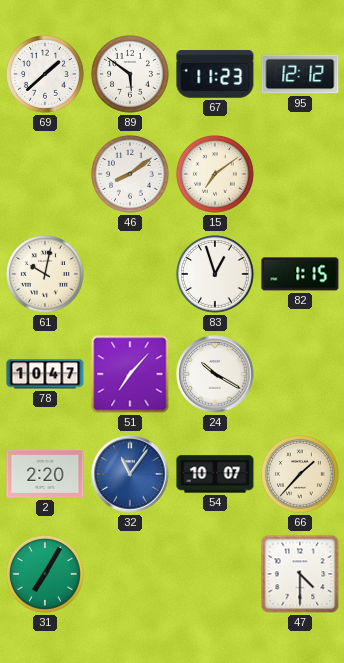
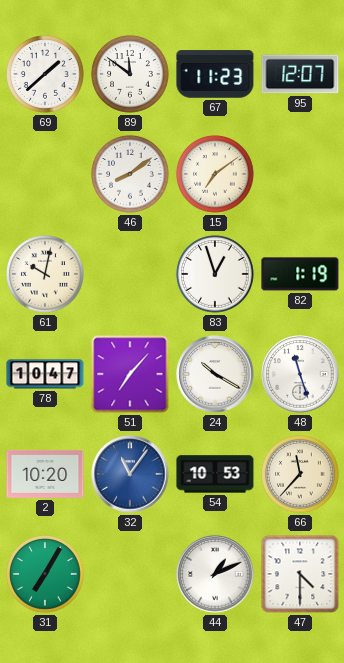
89: 5:51 -> 11:51 (130, 74)
95: 12:12 -> 12:07 (300, 74)
82: 1:15 -> 1:19 (300, 274)
48: none -> 11:27 (300, 374)
2: 2:20 -> 10:20 (45, 474)
54: 10:07 -> 10:53 (215, 474)
66: 1:37 -> 11:37 (300, 474)
44: none -> 1:11 (215, 574)
